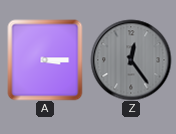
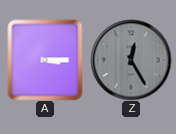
Z: 12:24 -> 12:25 (131, 60)
